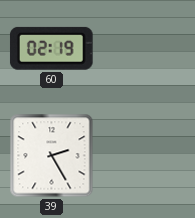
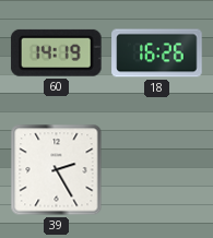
60: 02:19 -> 14:19 (56, 52)
18: none -> 16:26 (157, 53)
